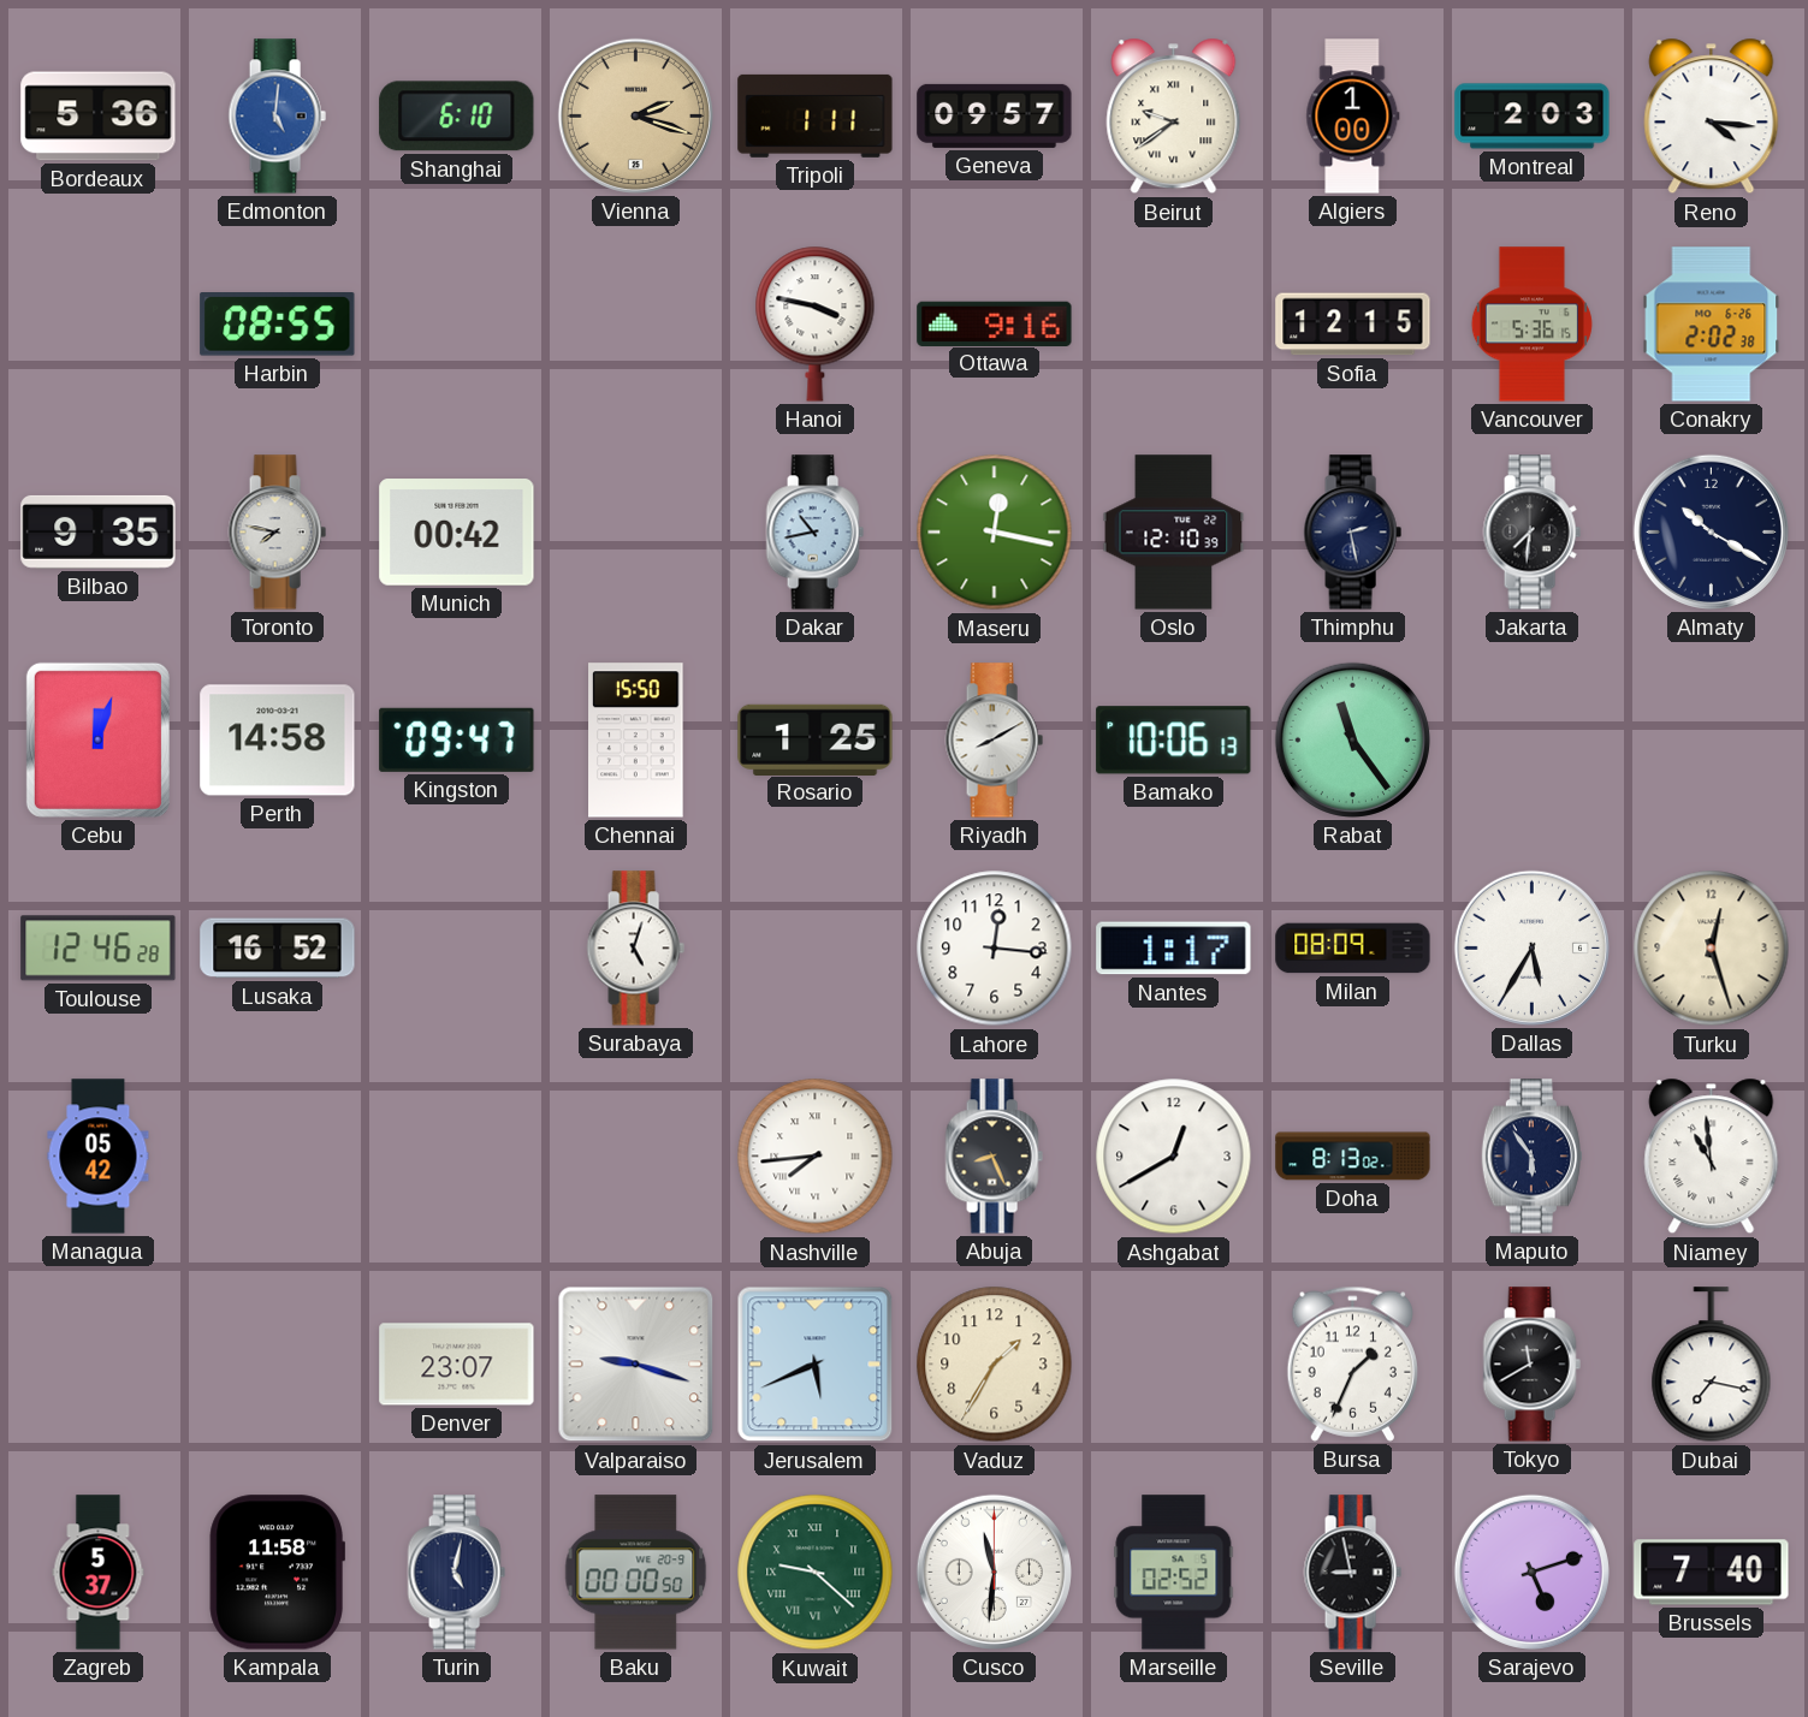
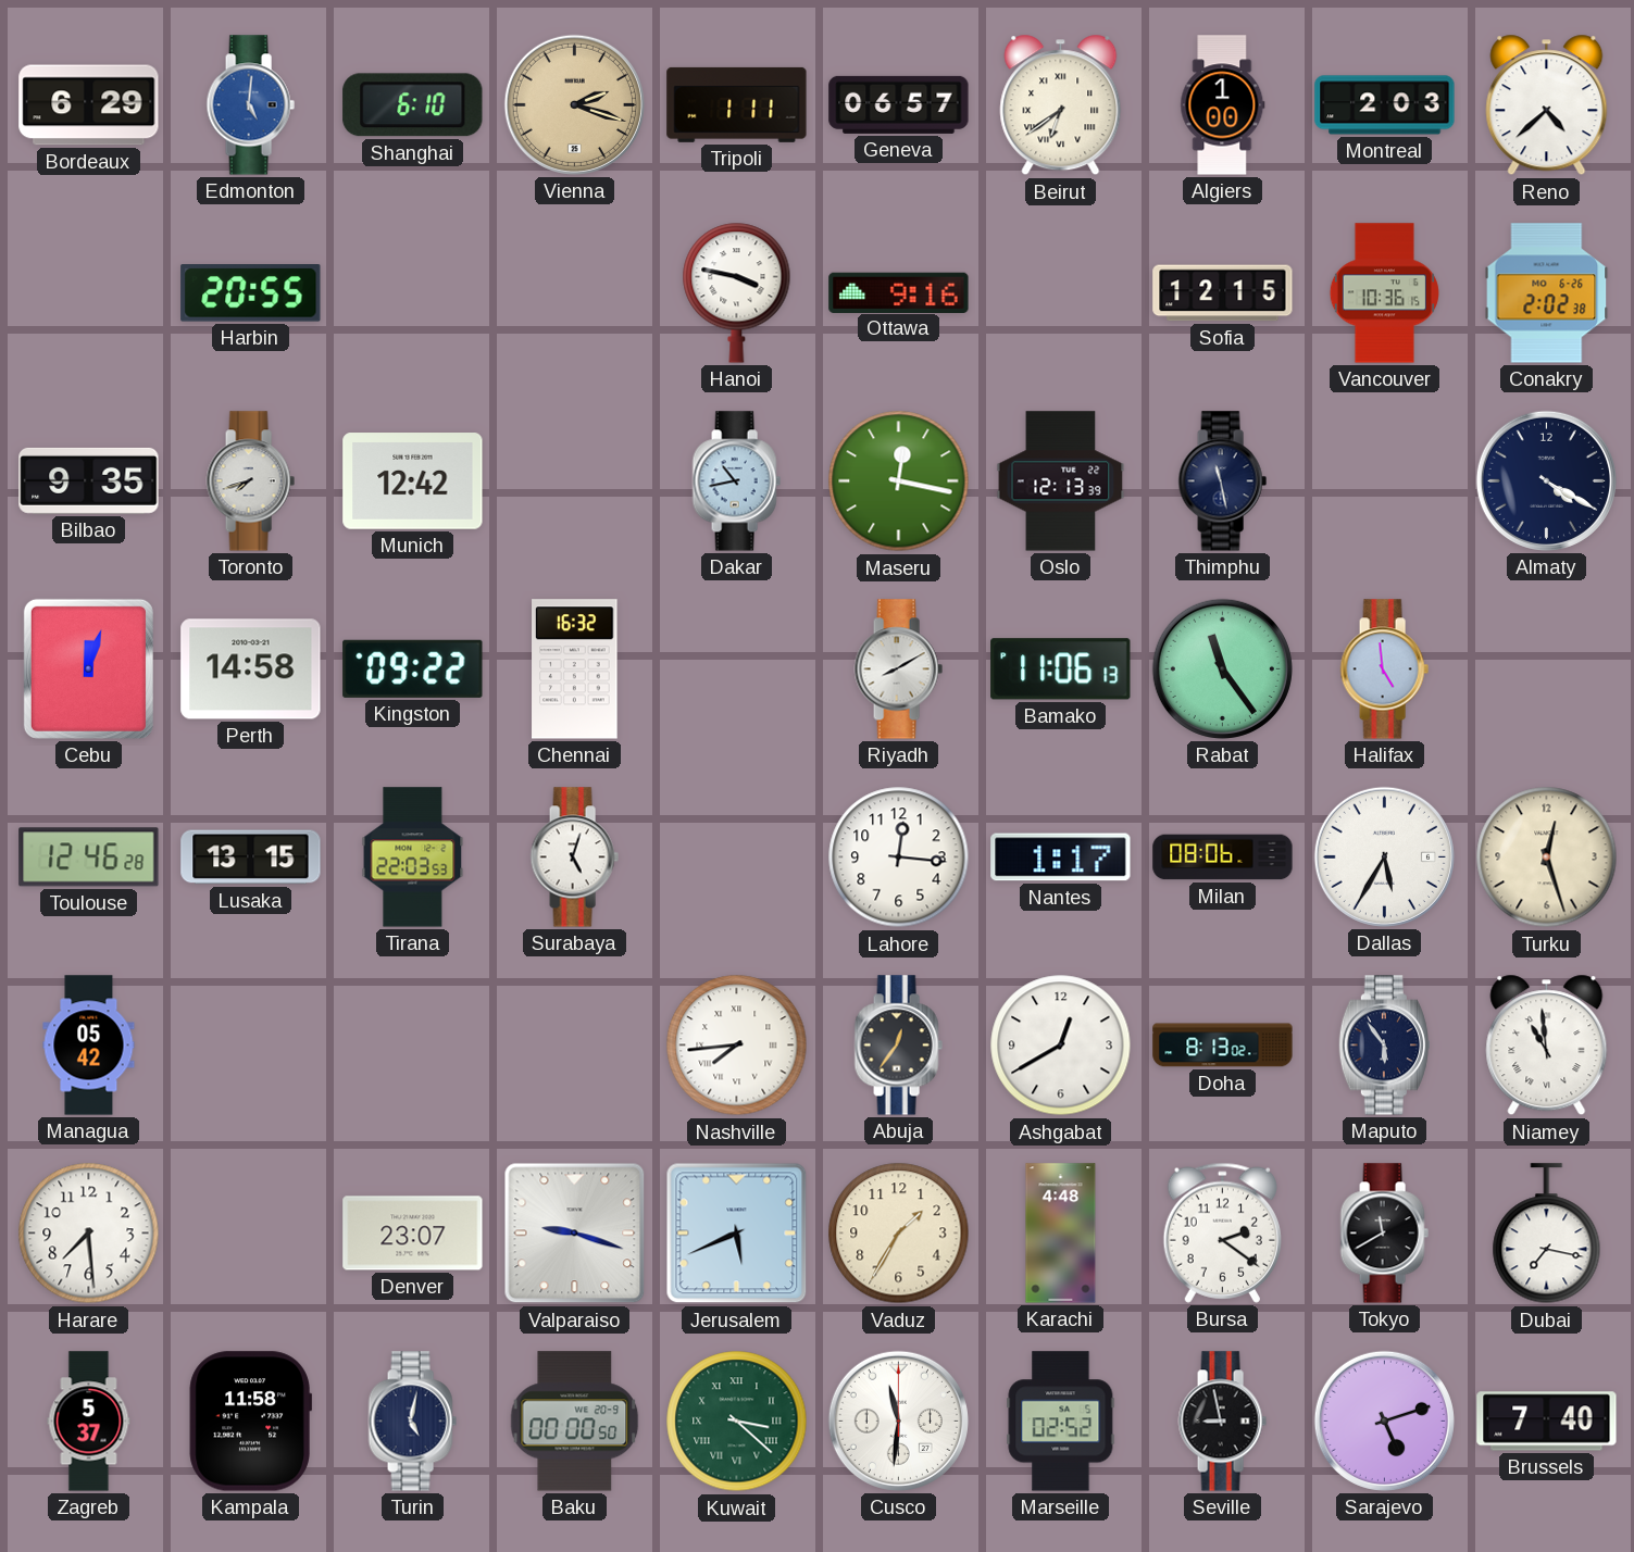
Bordeaux: 5:36 -> 6:29 (89, 105)
Geneva: 09:57 -> 06:57 (899, 104)
Beirut: 9:39 -> 6:39 (1061, 105)
Reno: 4:16 -> 4:38 (1547, 105)
Harbin: 08:55 -> 20:55 (251, 293)
Vancouver: 5:36 -> 10:36 (1384, 293)
Toronto: 7:47 -> 7:42 (250, 481)
Munich: 00:42 -> 12:42 (413, 481)
Oslo: 12:10 -> 12:13 (1061, 481)
Thimphu: 2:28 -> 11:28 (1222, 481)
Jakarta: 7:31 -> none (1531, 533)
Almaty: 10:20 -> 4:20 (1546, 480)
Kingston: 09:47 -> 09:22 (413, 668)
Chennai: 15:50 -> 16:32 (575, 669)
Rosario: 1:25 -> none (816, 739)
Bamako: 10:06 -> 11:06 (1061, 669)
Halifax: none -> 4:59 (1384, 669)
Lusaka: 16:52 -> 13:15 (251, 858)
Tirana: none -> 22:03 (413, 858)
Milan: 08:09 -> 08:06 (1223, 858)
Abuja: 8:26 -> 12:36 (898, 1046)
Harare: none -> 7:29 (89, 1234)
Karachi: none -> 4:48 (1061, 1234)
Bursa: 1:34 -> 2:21 (1222, 1232)
Kuwait: 9:22 -> 3:22 (737, 1422)
